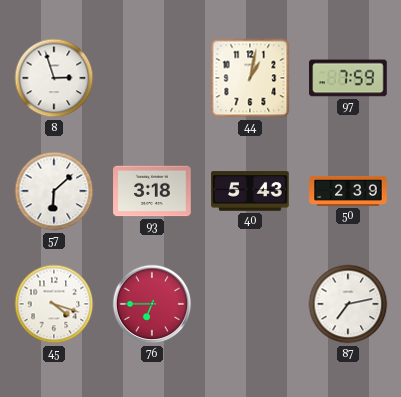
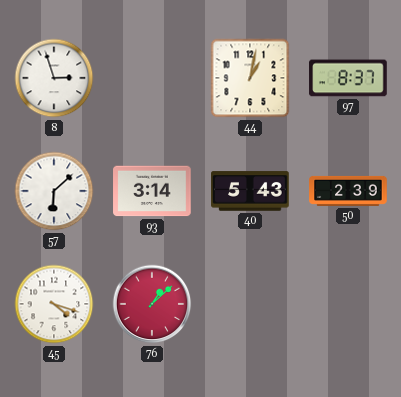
97: 7:59 -> 8:37 (348, 78)
93: 3:18 -> 3:14 (152, 191)
76: 6:45 -> 1:08 (152, 304)
87: 7:13 -> none (348, 304)
